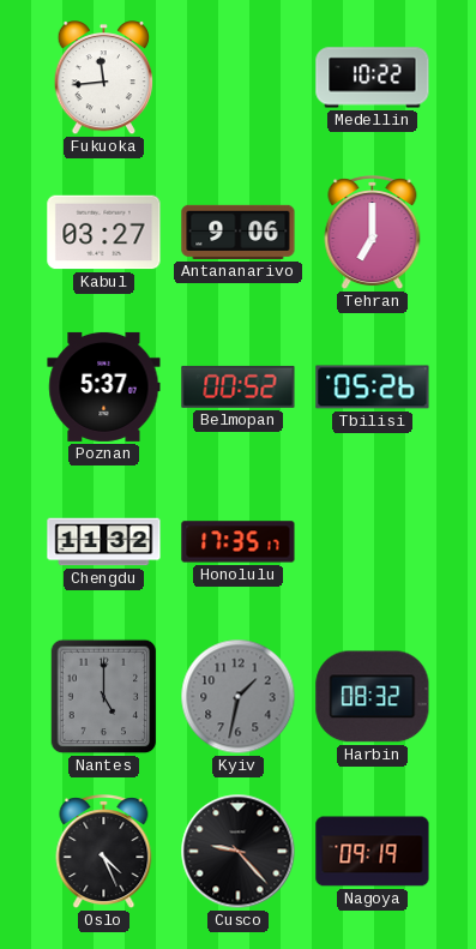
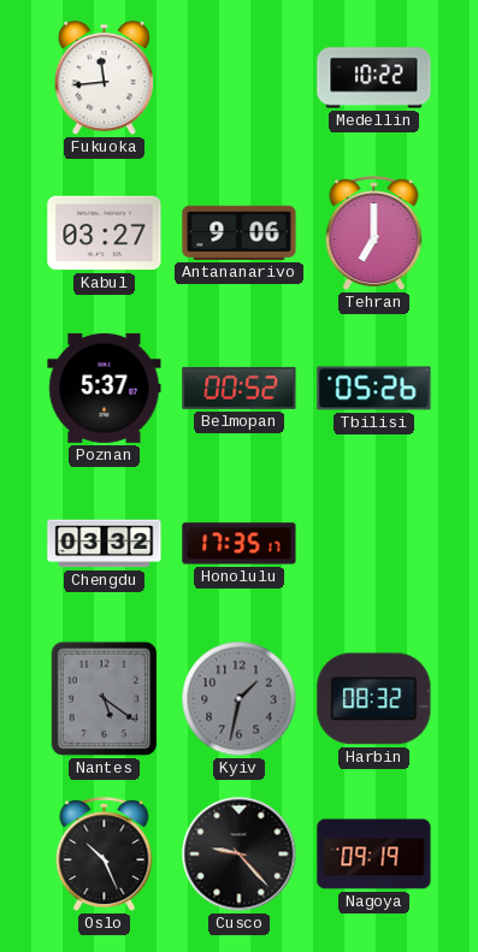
Chengdu: 11:32 -> 03:32 (105, 544)
Nantes: 5:00 -> 5:21 (105, 699)
Oslo: 4:26 -> 10:26 (105, 855)
